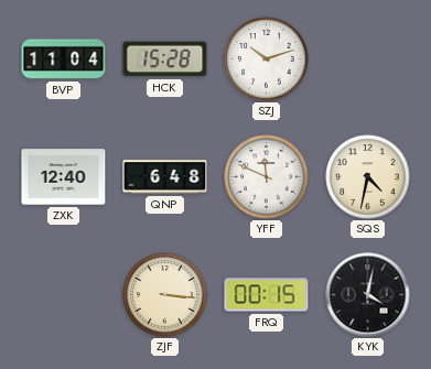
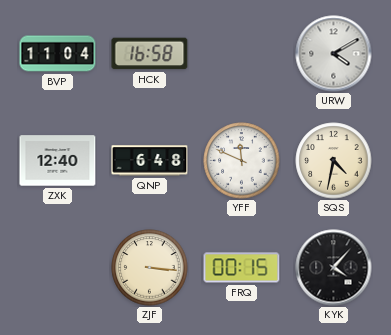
HCK: 15:28 -> 16:58 (150, 54)
SZJ: 10:12 -> none (267, 59)
URW: none -> 4:10 (334, 54)
KYK: 4:02 -> 4:07 (334, 268)
